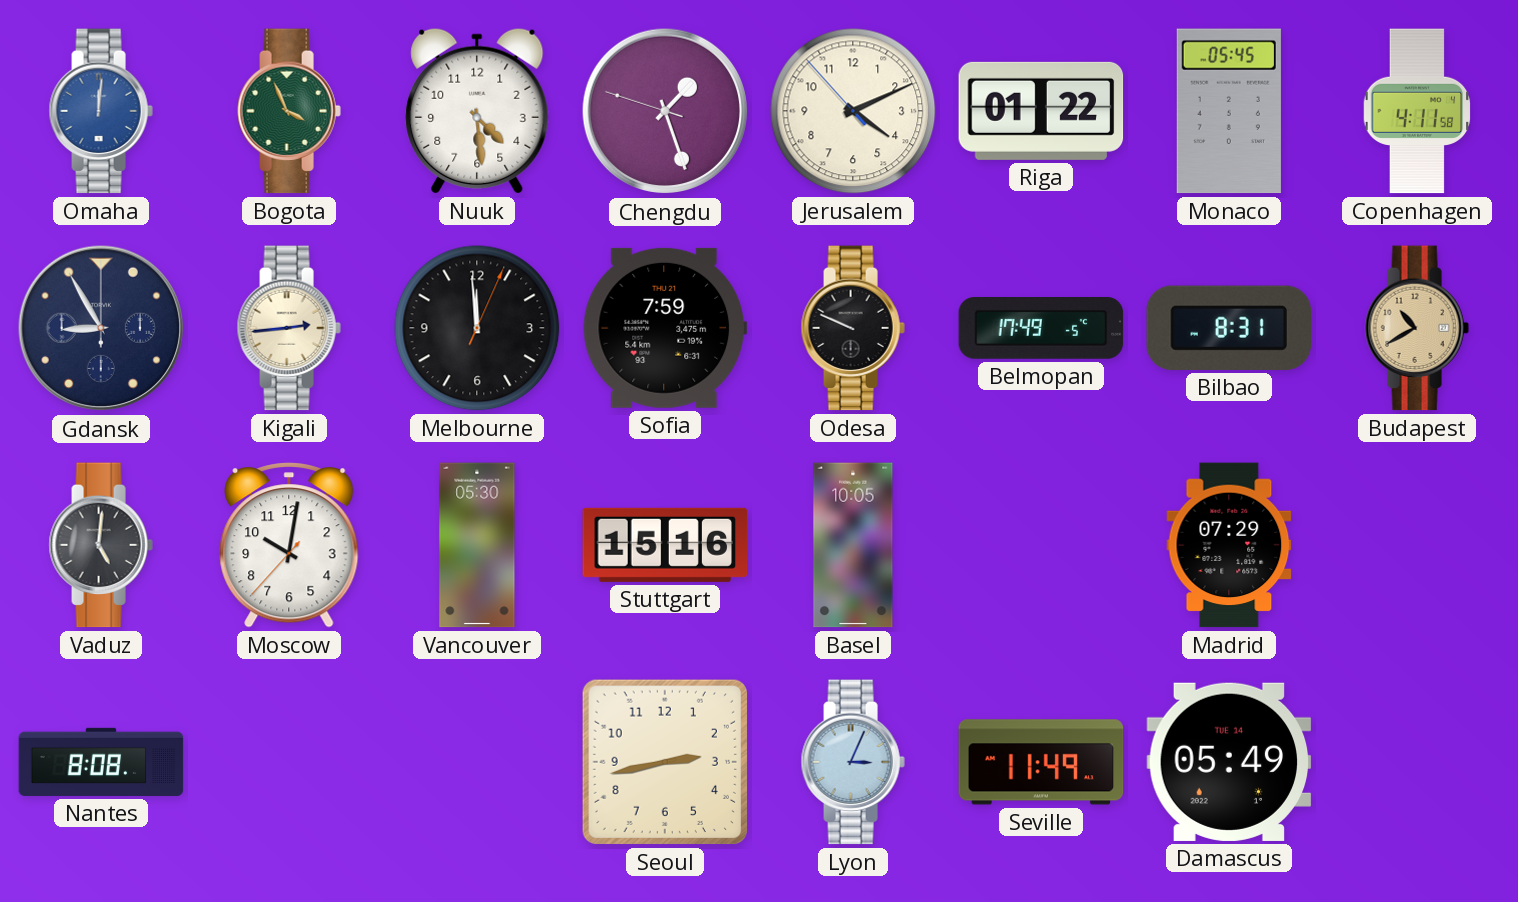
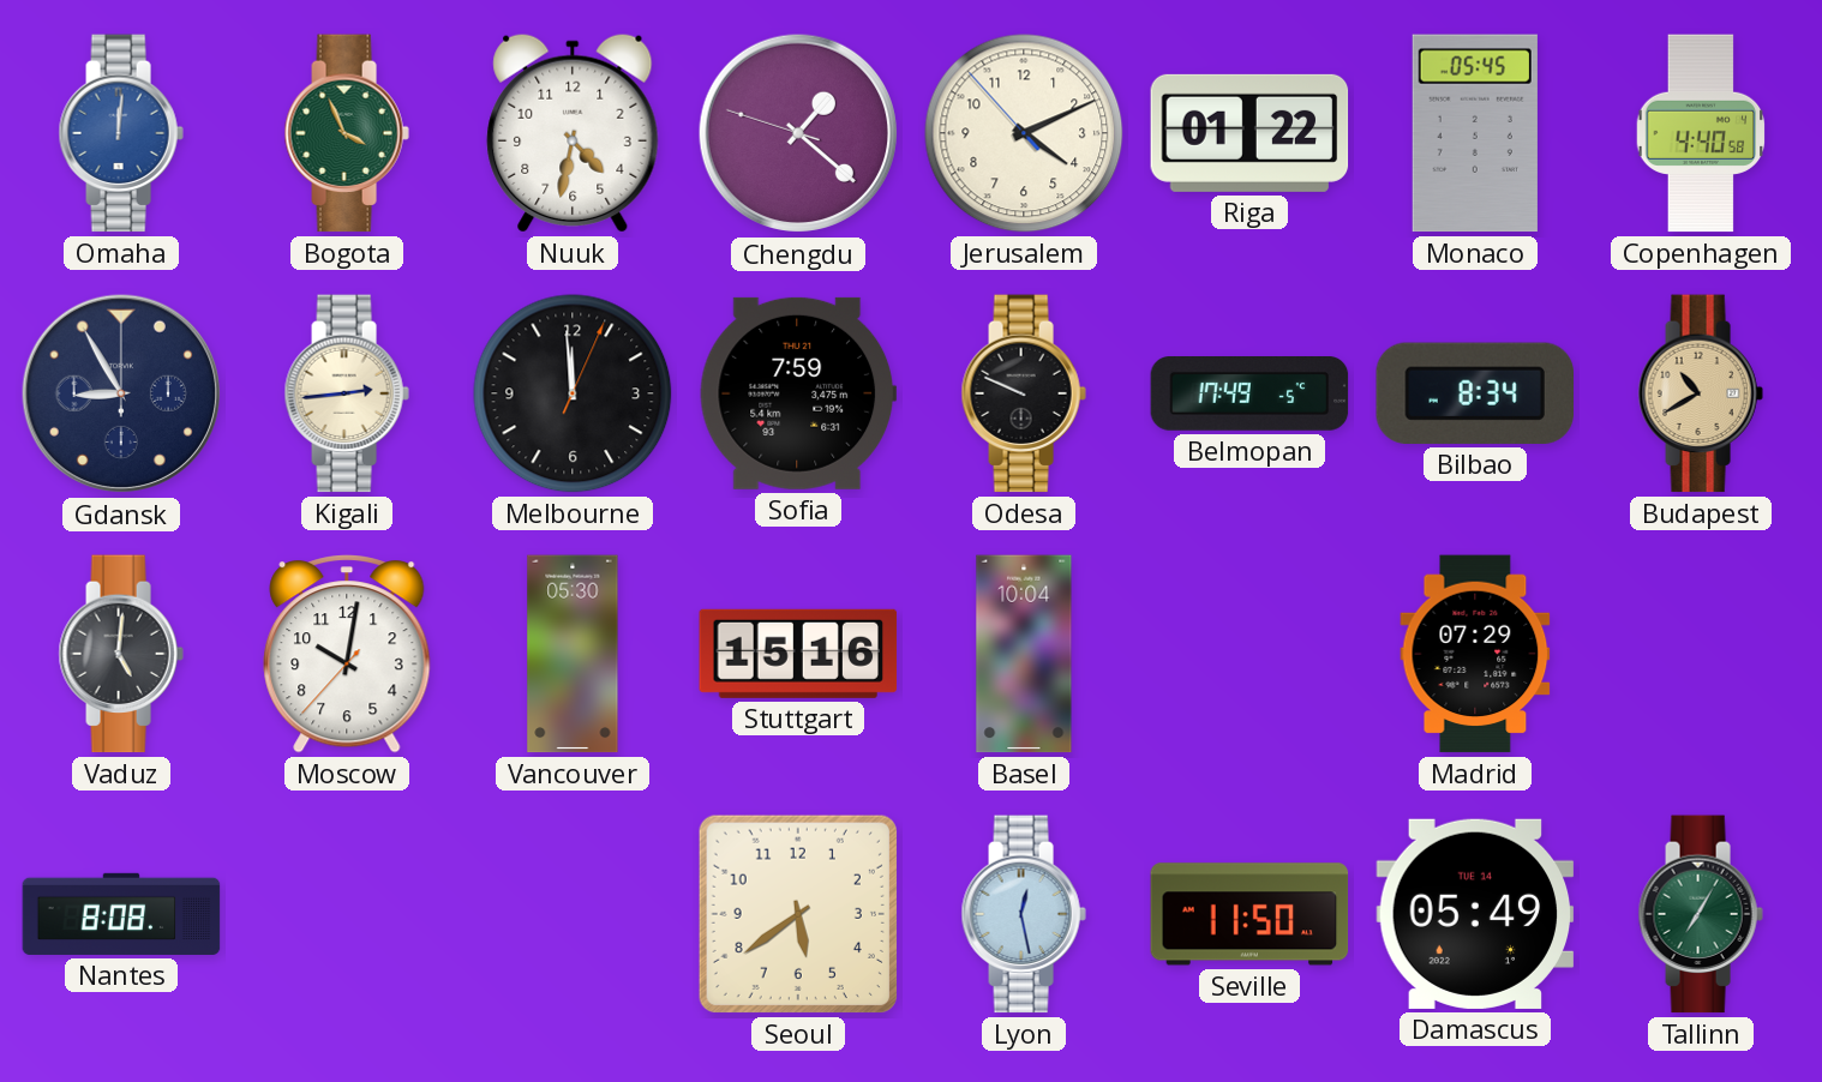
Nuuk: 4:29 -> 4:32 (573, 133)
Chengdu: 1:26 -> 1:21 (798, 133)
Copenhagen: 4:11 -> 4:40 (1701, 133)
Bilbao: 8:31 -> 8:34 (1474, 393)
Basel: 10:05 -> 10:04 (1024, 654)
Seoul: 2:43 -> 5:39 (798, 914)
Lyon: 3:04 -> 12:28 (1024, 914)
Seville: 11:49 -> 11:50 (1249, 914)
Tallinn: none -> 7:05 (1701, 914)
